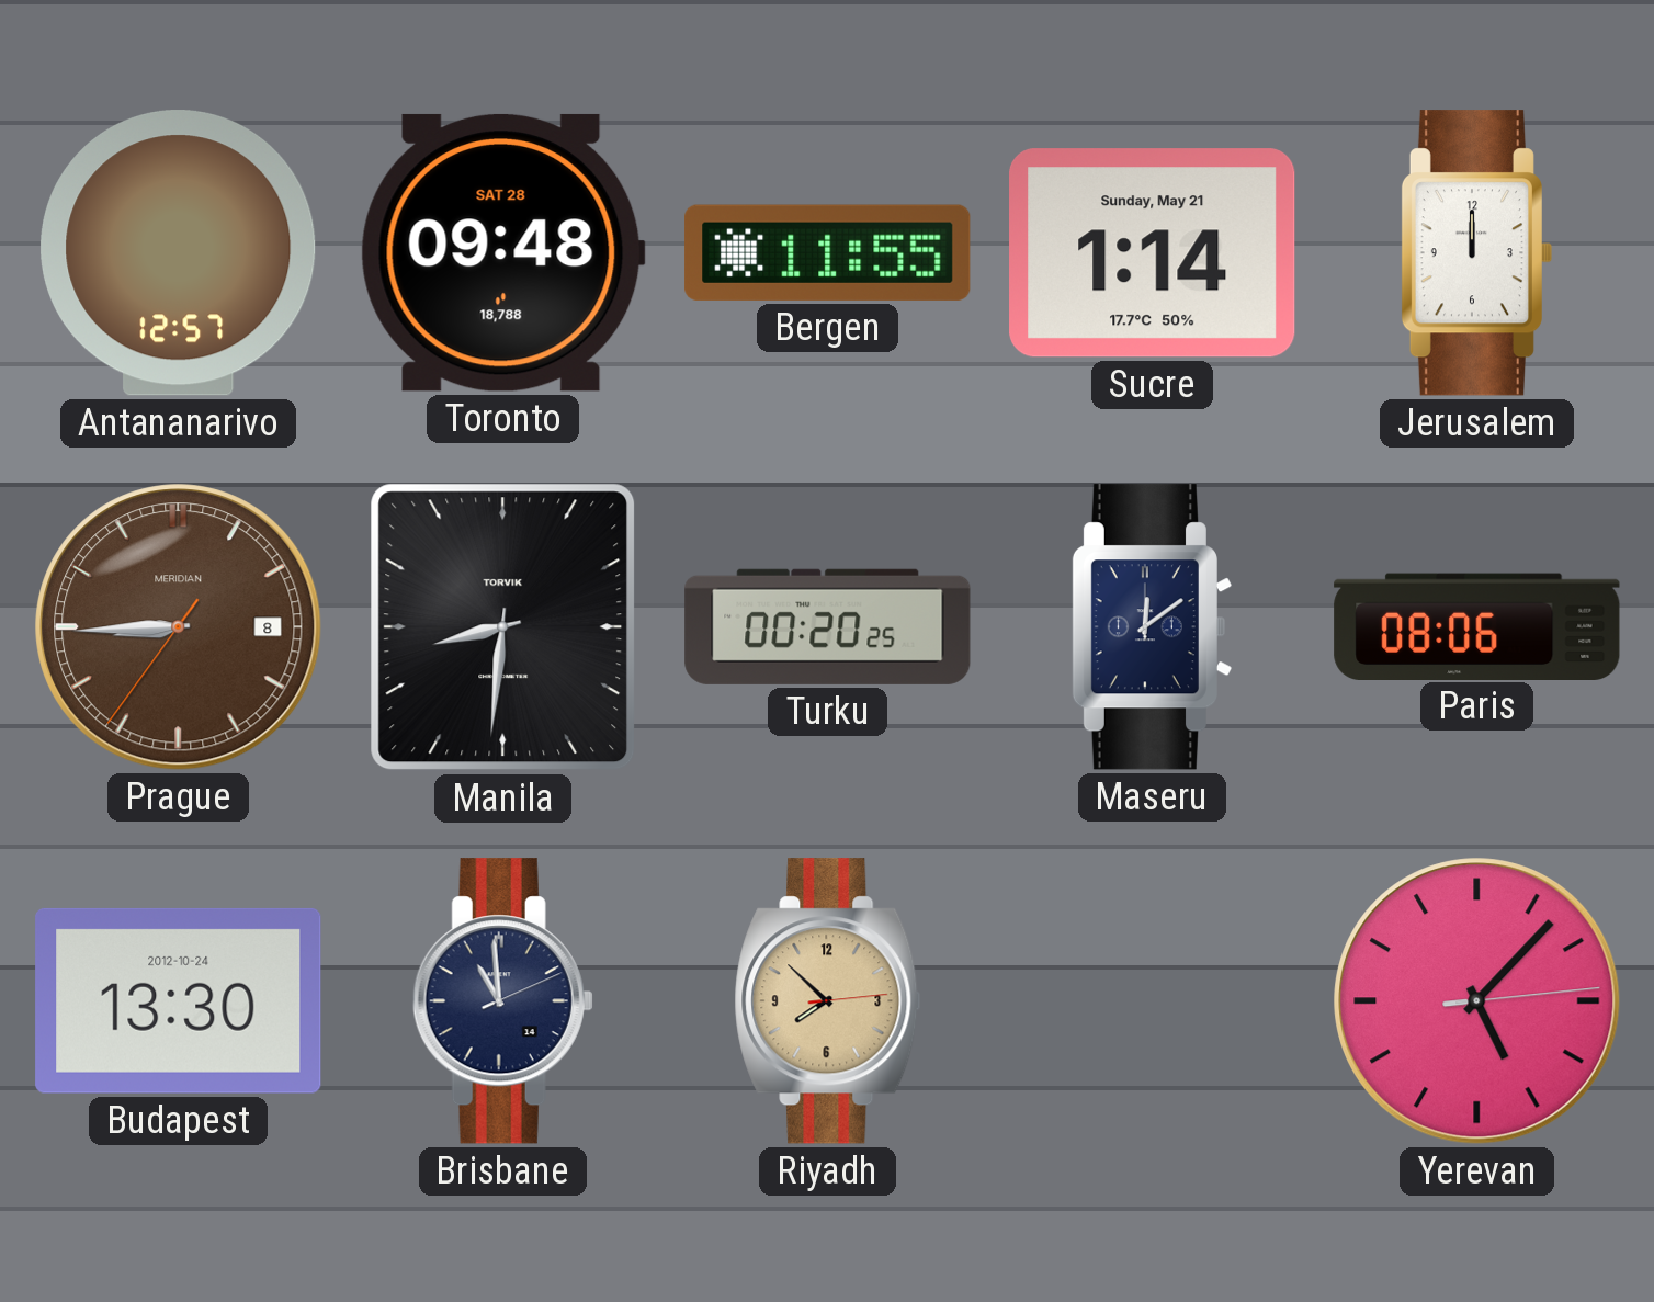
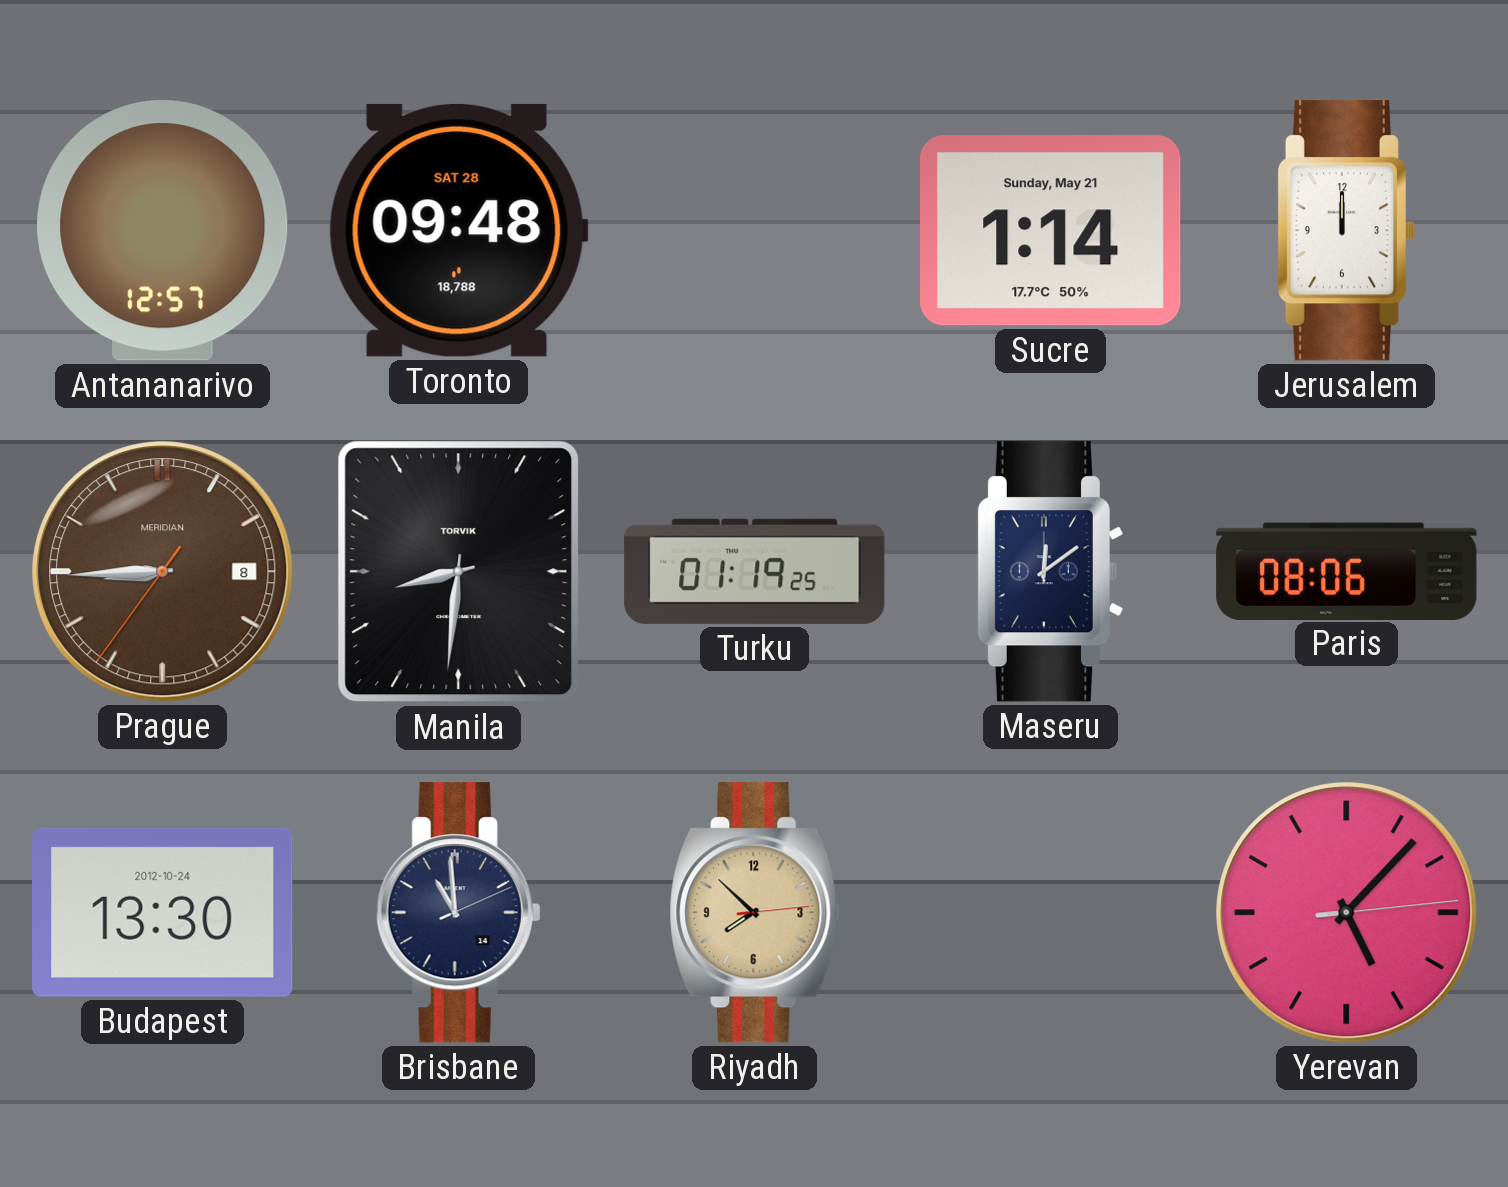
Bergen: 11:55 -> none (828, 252)
Turku: 00:20 -> 01:19 (755, 571)
